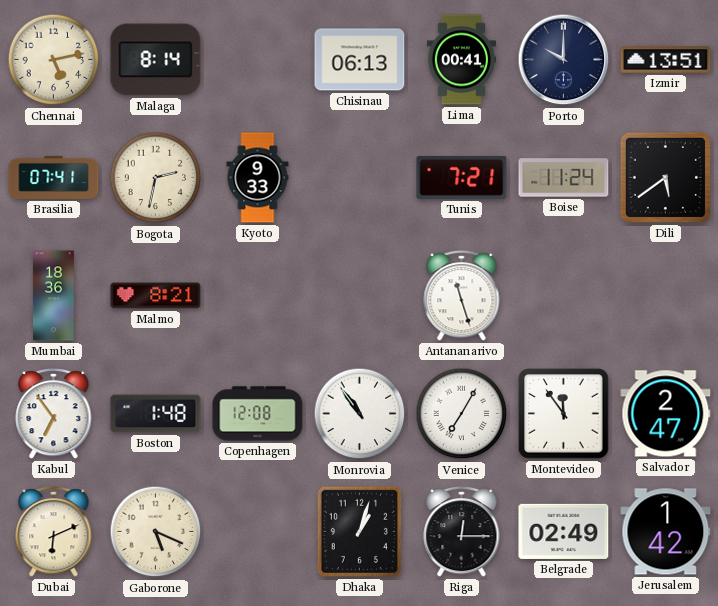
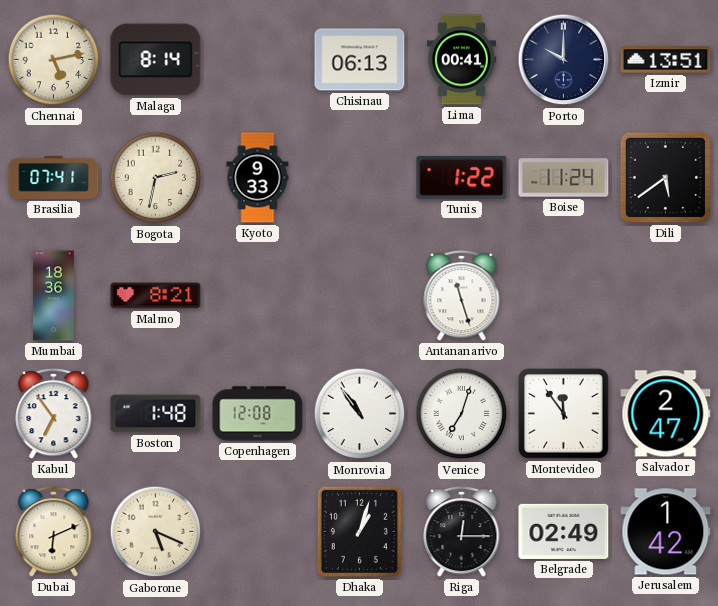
Tunis: 7:21 -> 1:22 (462, 177)
Venice: 7:05 -> 7:03 (462, 414)
